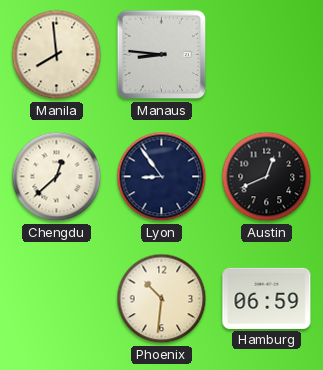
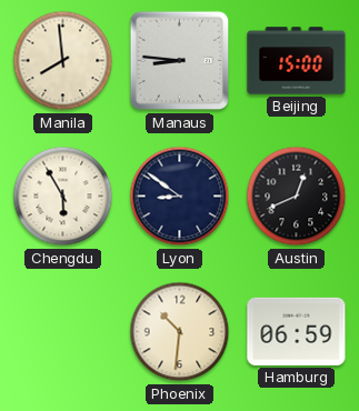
Beijing: none -> 15:00 (297, 61)
Chengdu: 12:38 -> 5:55 (63, 197)
Lyon: 8:54 -> 8:51 (180, 197)
